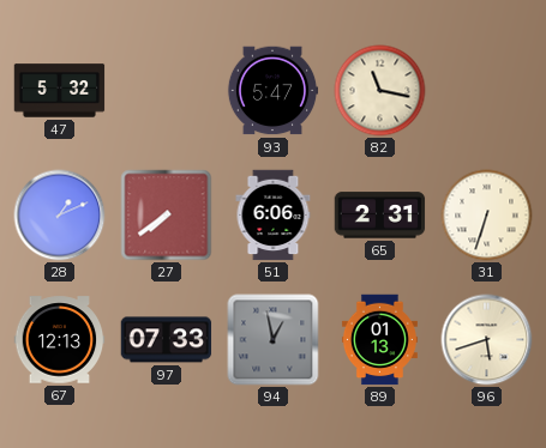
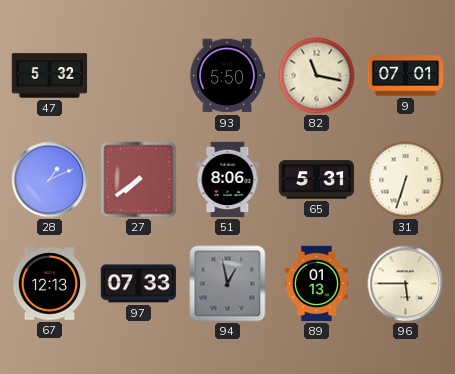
93: 5:47 -> 5:50 (227, 76)
9: none -> 07:01 (406, 76)
51: 6:06 -> 8:06 (228, 180)
65: 2:31 -> 5:31 (317, 180)
96: 5:42 -> 5:45 (406, 284)
